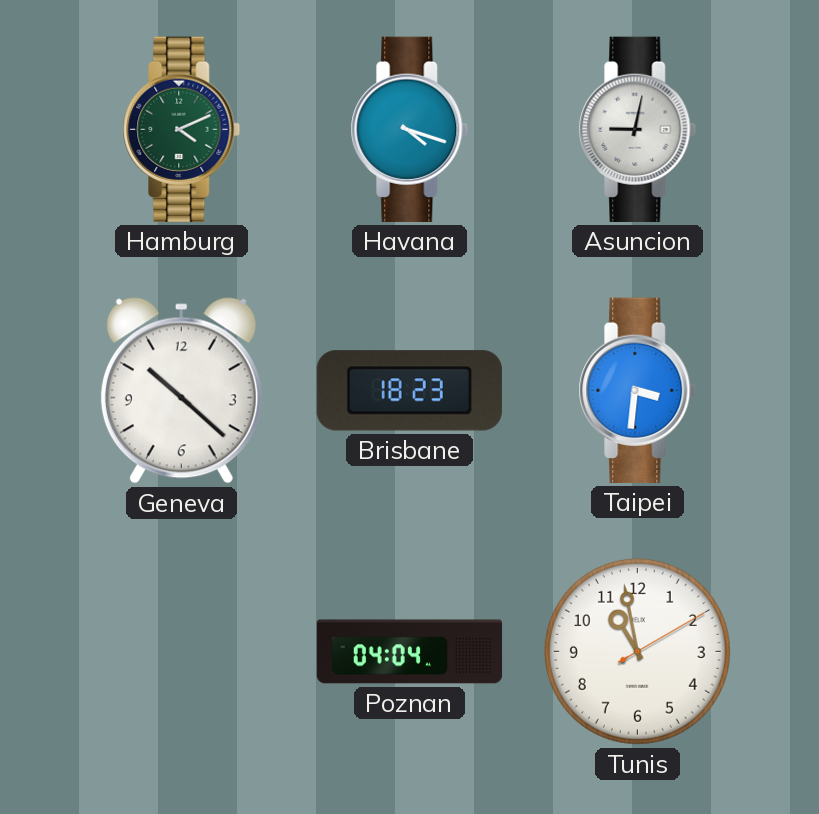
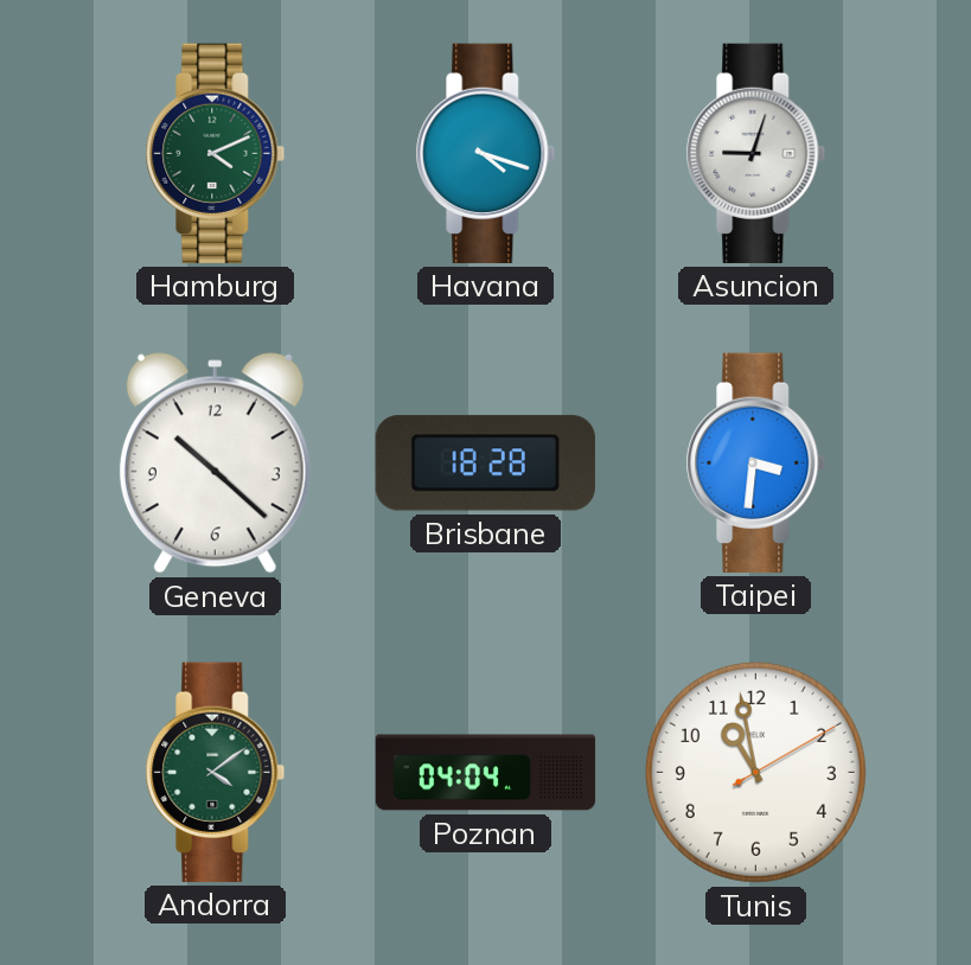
Asuncion: 9:02 -> 9:03 (756, 153)
Brisbane: 18:23 -> 18:28 (485, 464)
Andorra: none -> 4:09 (216, 772)
